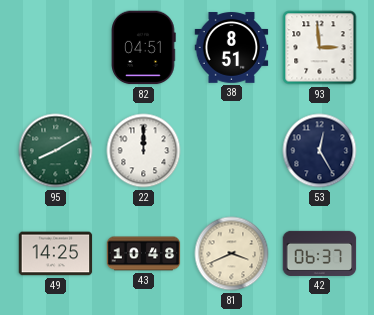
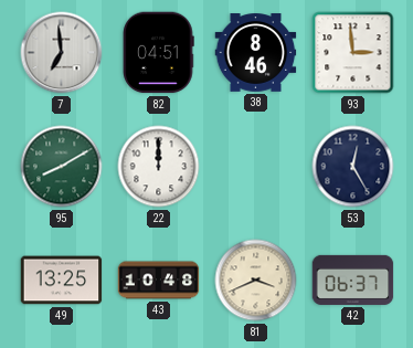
7: none -> 6:59 (62, 53)
38: 8:51 -> 8:46 (256, 53)
49: 14:25 -> 13:25 (62, 281)
